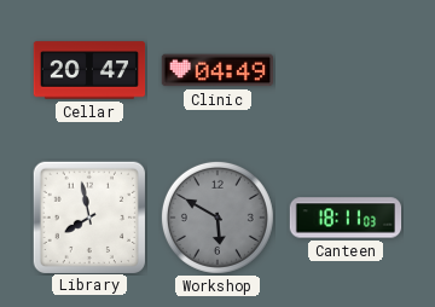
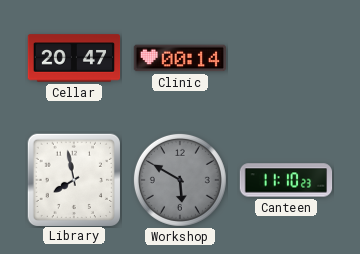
Clinic: 04:49 -> 00:14 (179, 58)
Canteen: 18:11 -> 11:10 (286, 180)
